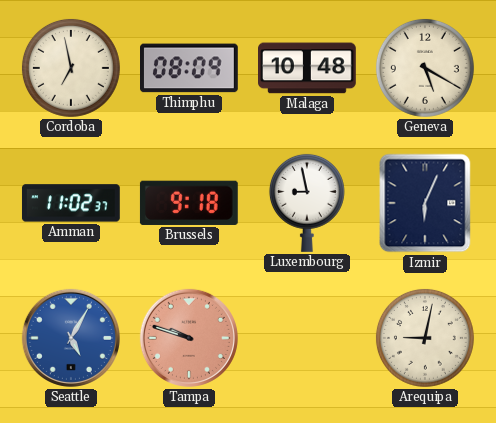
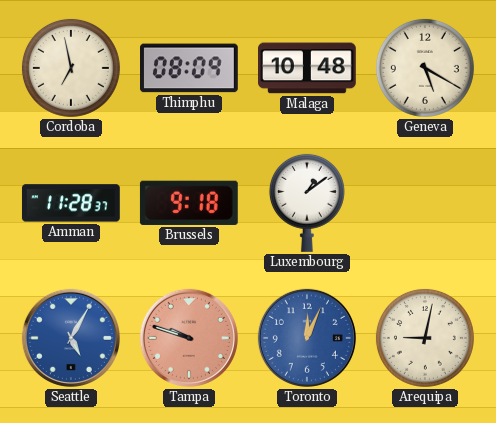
Amman: 11:02 -> 11:28 (71, 203)
Luxembourg: 8:58 -> 1:09 (307, 203)
Izmir: 6:04 -> none (425, 203)
Toronto: none -> 12:04 (307, 338)
